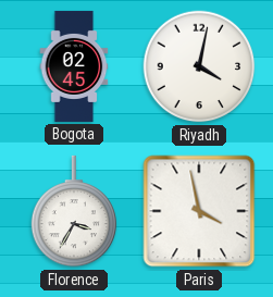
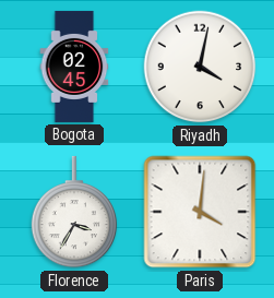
Paris: 3:58 -> 4:01 (200, 212)
